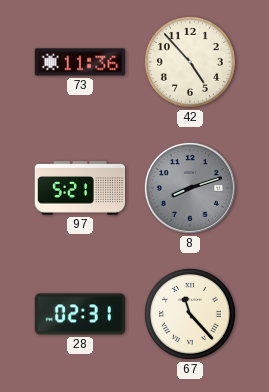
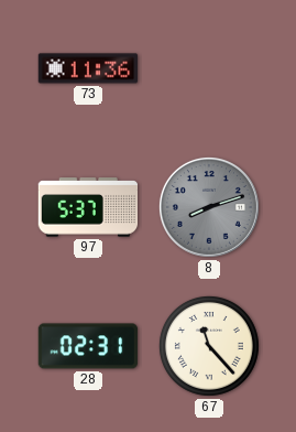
42: 4:53 -> none (190, 62)
97: 5:21 -> 5:37 (88, 207)
